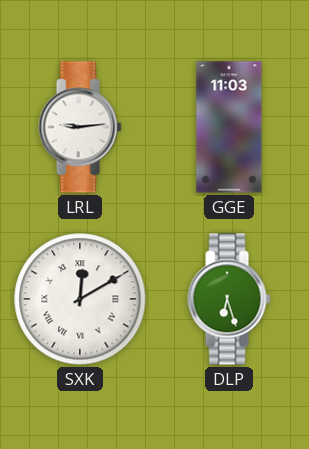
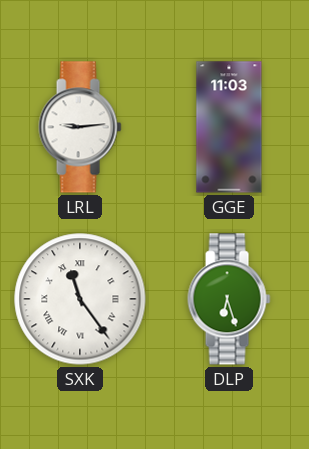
SXK: 12:10 -> 11:24 (80, 299)
